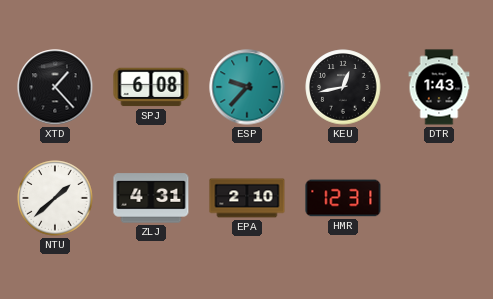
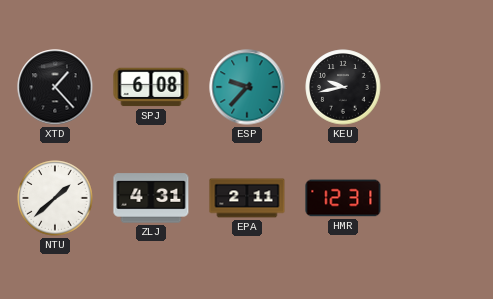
KEU: 12:43 -> 9:43 (343, 87)
DTR: 1:43 -> none (439, 87)
EPA: 2:10 -> 2:11 (247, 198)
